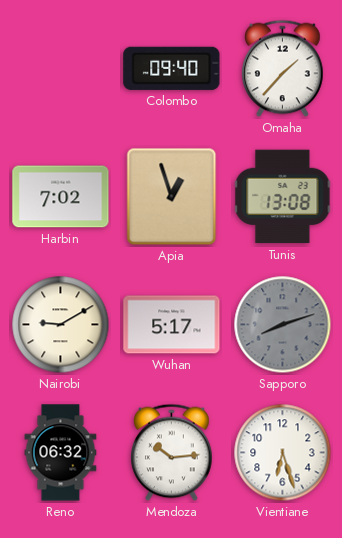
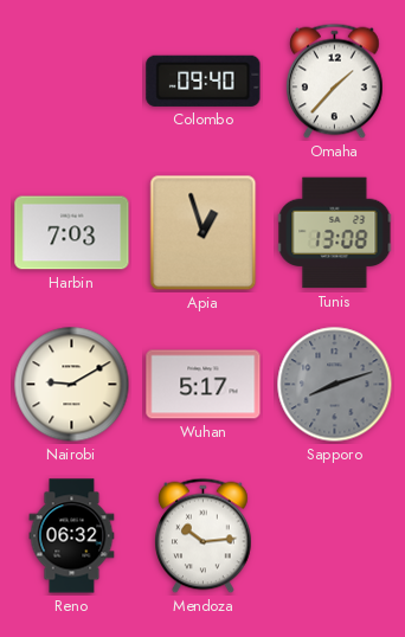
Harbin: 7:02 -> 7:03 (72, 233)
Vientiane: 6:27 -> none (283, 453)
